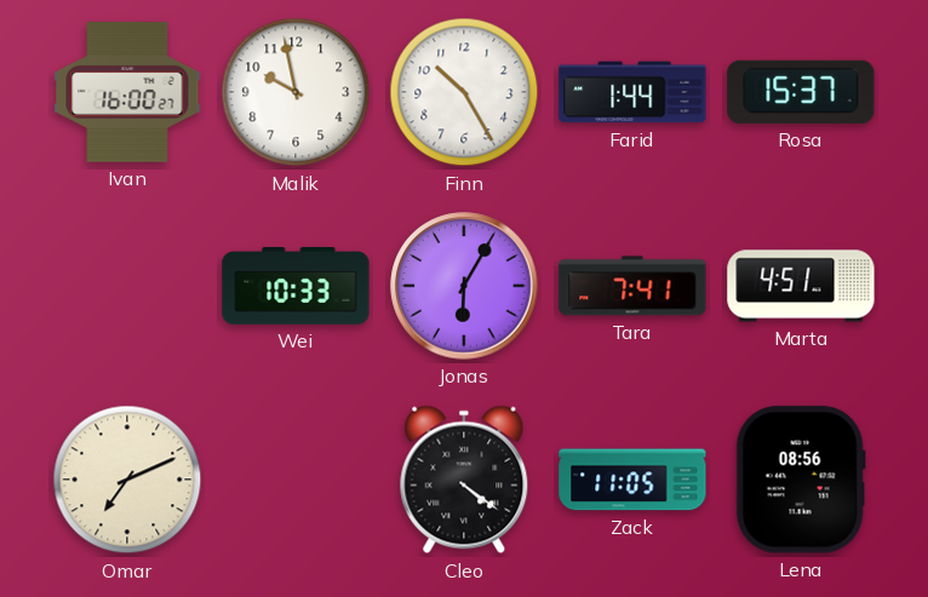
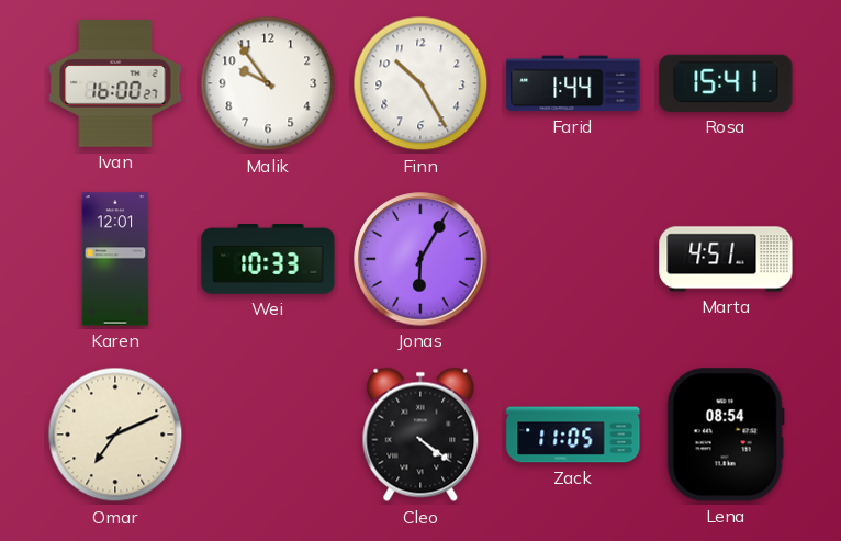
Malik: 9:58 -> 9:54 (268, 83)
Rosa: 15:37 -> 15:41 (726, 83)
Karen: none -> 12:01 (115, 259)
Tara: 7:41 -> none (632, 286)
Lena: 08:56 -> 08:54 (726, 435)
